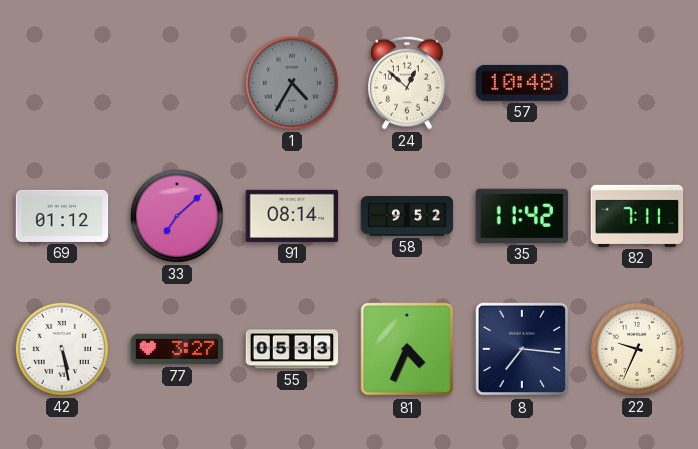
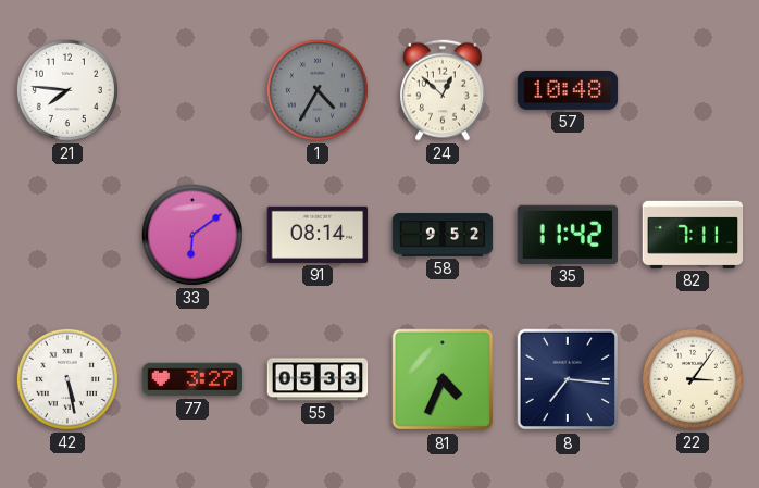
21: none -> 7:46 (67, 90)
69: 01:12 -> none (62, 216)
33: 7:08 -> 6:09 (192, 235)
22: 9:34 -> 3:06 (693, 379)
